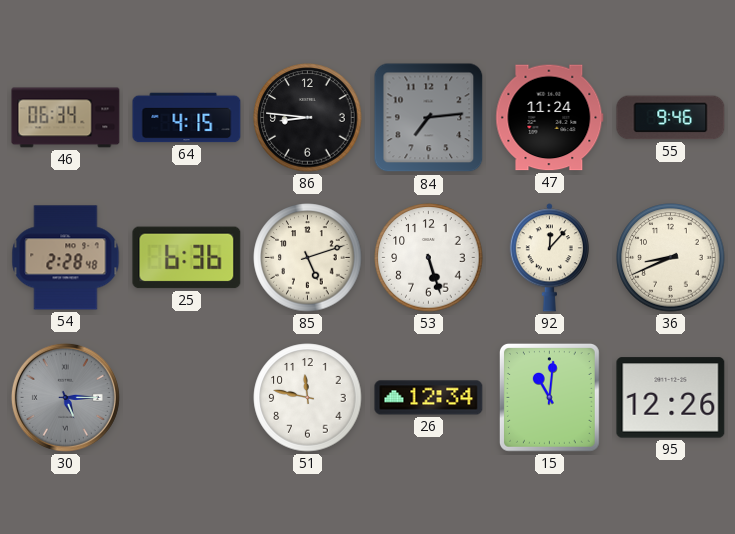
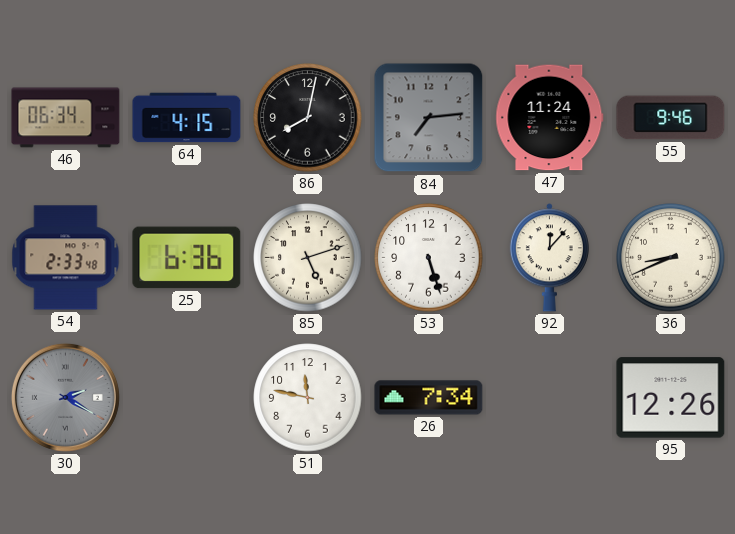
86: 8:46 -> 8:02 (308, 118)
54: 2:28 -> 2:33 (66, 258)
30: 5:15 -> 2:20 (65, 397)
26: 12:34 -> 7:34 (429, 398)
15: 11:01 -> none (549, 398)
